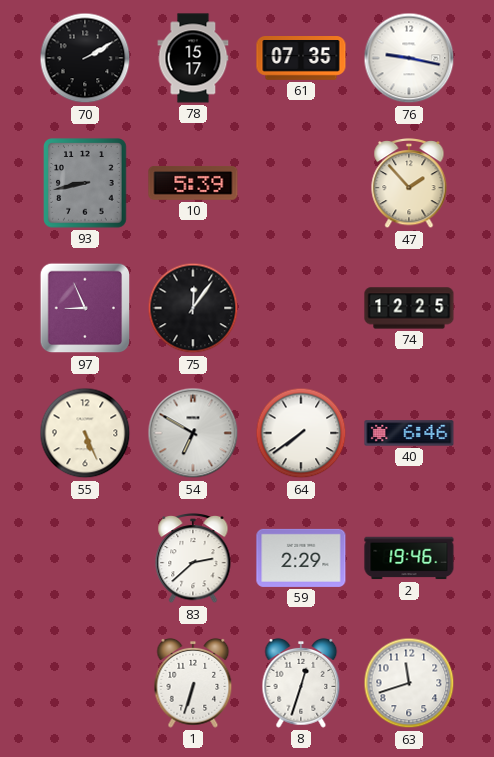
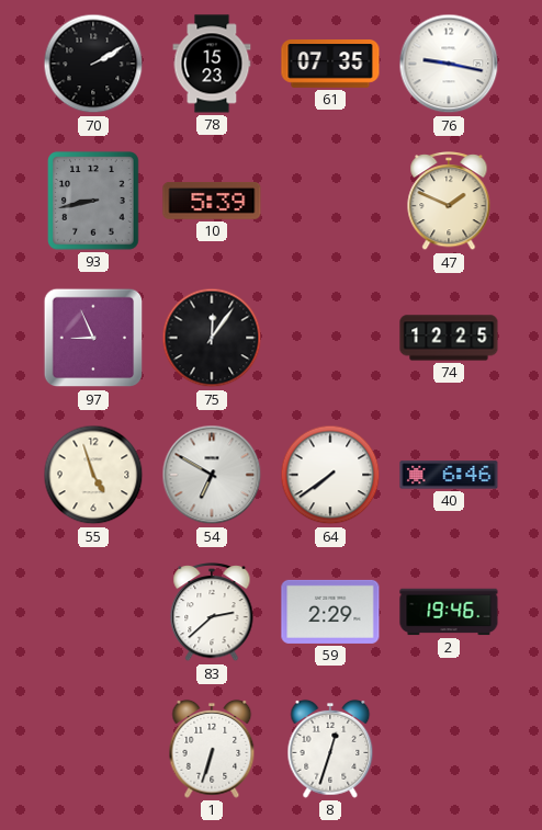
78: 15:17 -> 15:23 (212, 64)
47: 1:53 -> 1:49 (449, 202)
55: 5:26 -> 4:57 (93, 475)
63: 11:42 -> none (409, 683)
